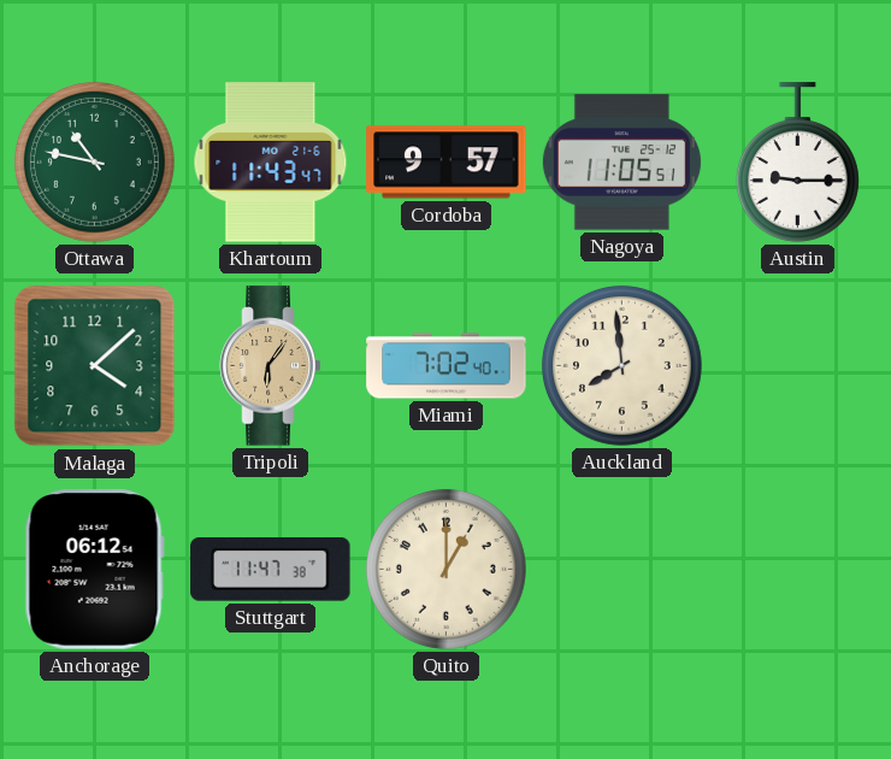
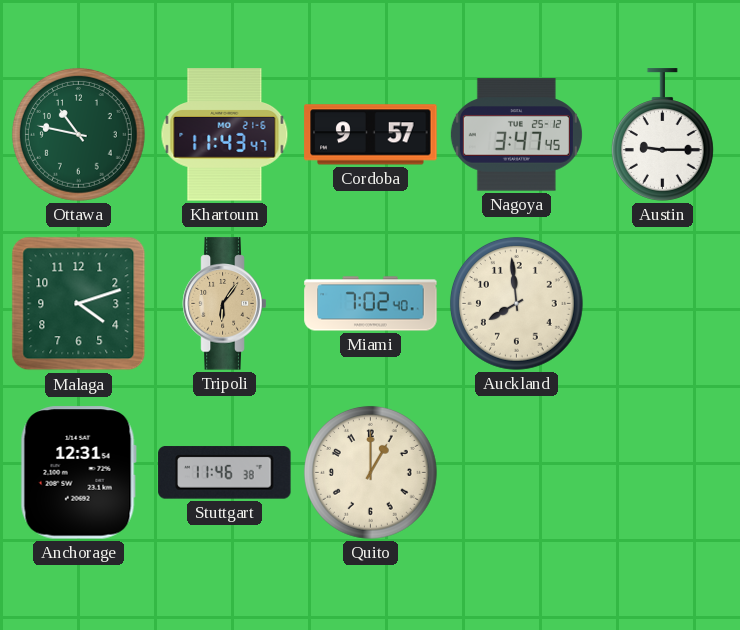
Nagoya: 11:05 -> 3:47 (516, 135)
Malaga: 4:08 -> 4:12 (79, 304)
Anchorage: 06:12 -> 12:31 (78, 473)
Stuttgart: 11:47 -> 11:46 (225, 473)
